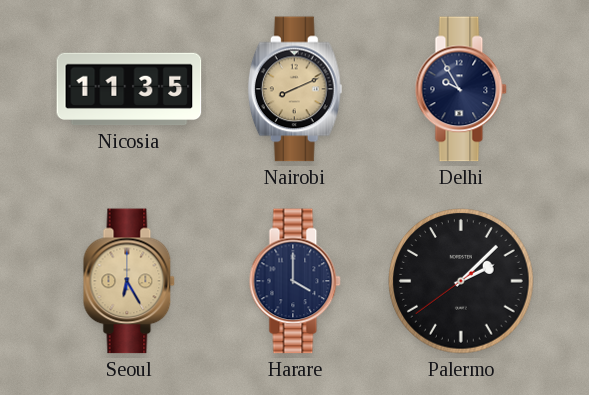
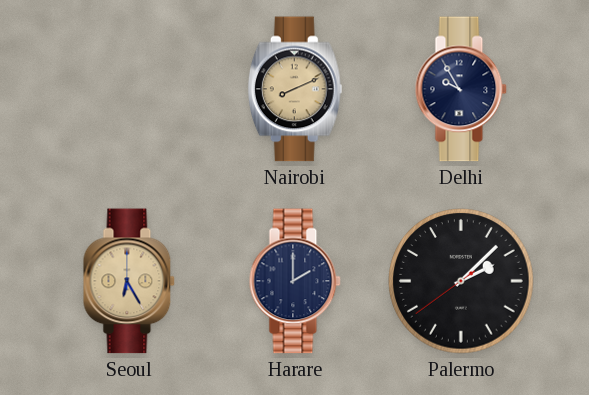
Nicosia: 11:35 -> none (129, 89)
Harare: 4:00 -> 2:00 (295, 281)
